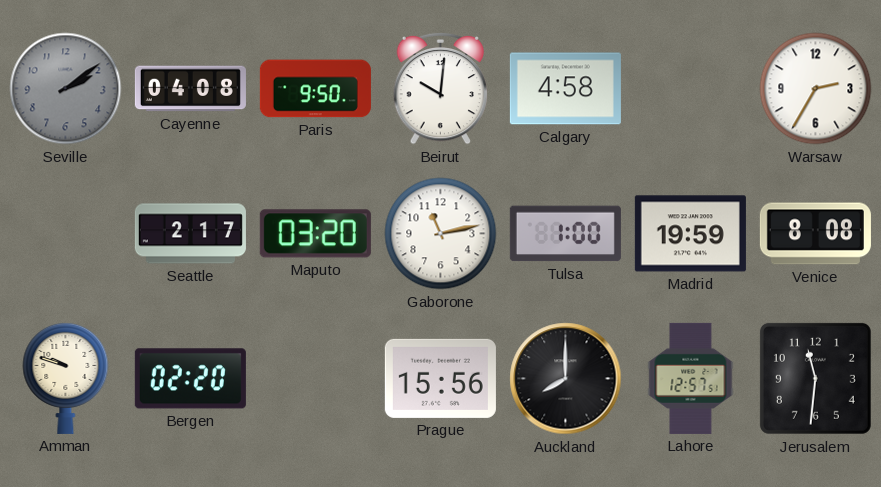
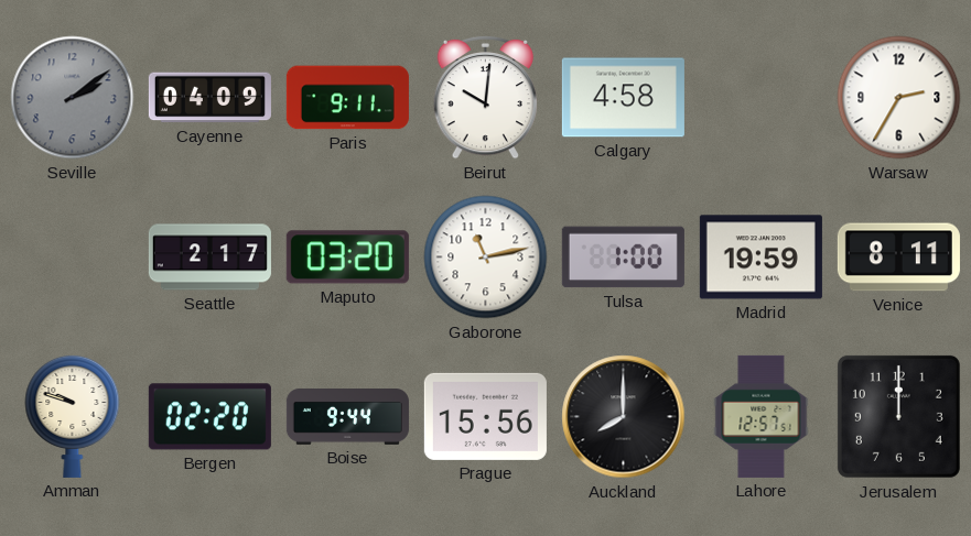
Cayenne: 04:08 -> 04:09 (209, 98)
Paris: 9:50 -> 9:11 (347, 98)
Venice: 8:08 -> 8:11 (898, 258)
Boise: none -> 9:44 (347, 417)
Jerusalem: 11:31 -> 12:00 (898, 416)
